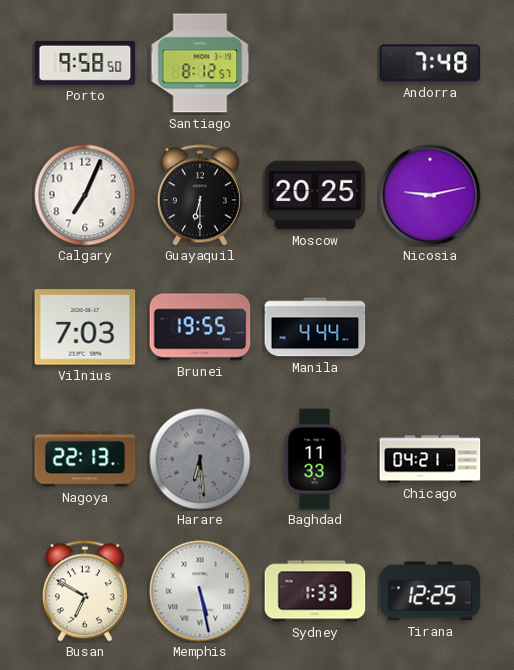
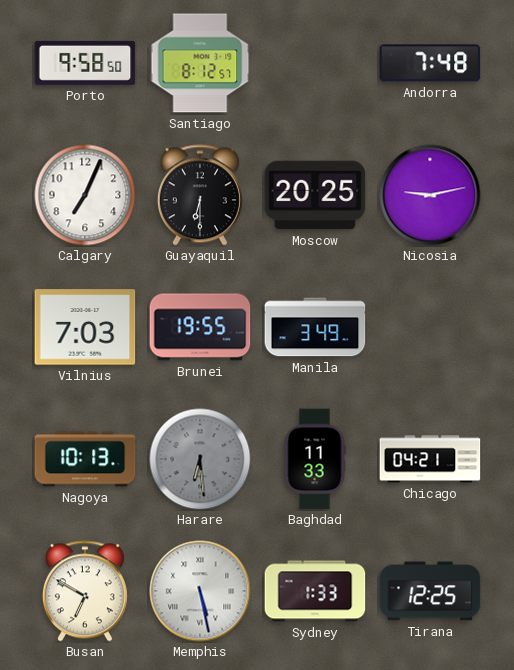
Manila: 4:44 -> 3:49 (315, 327)
Nagoya: 22:13 -> 10:13 (85, 459)
